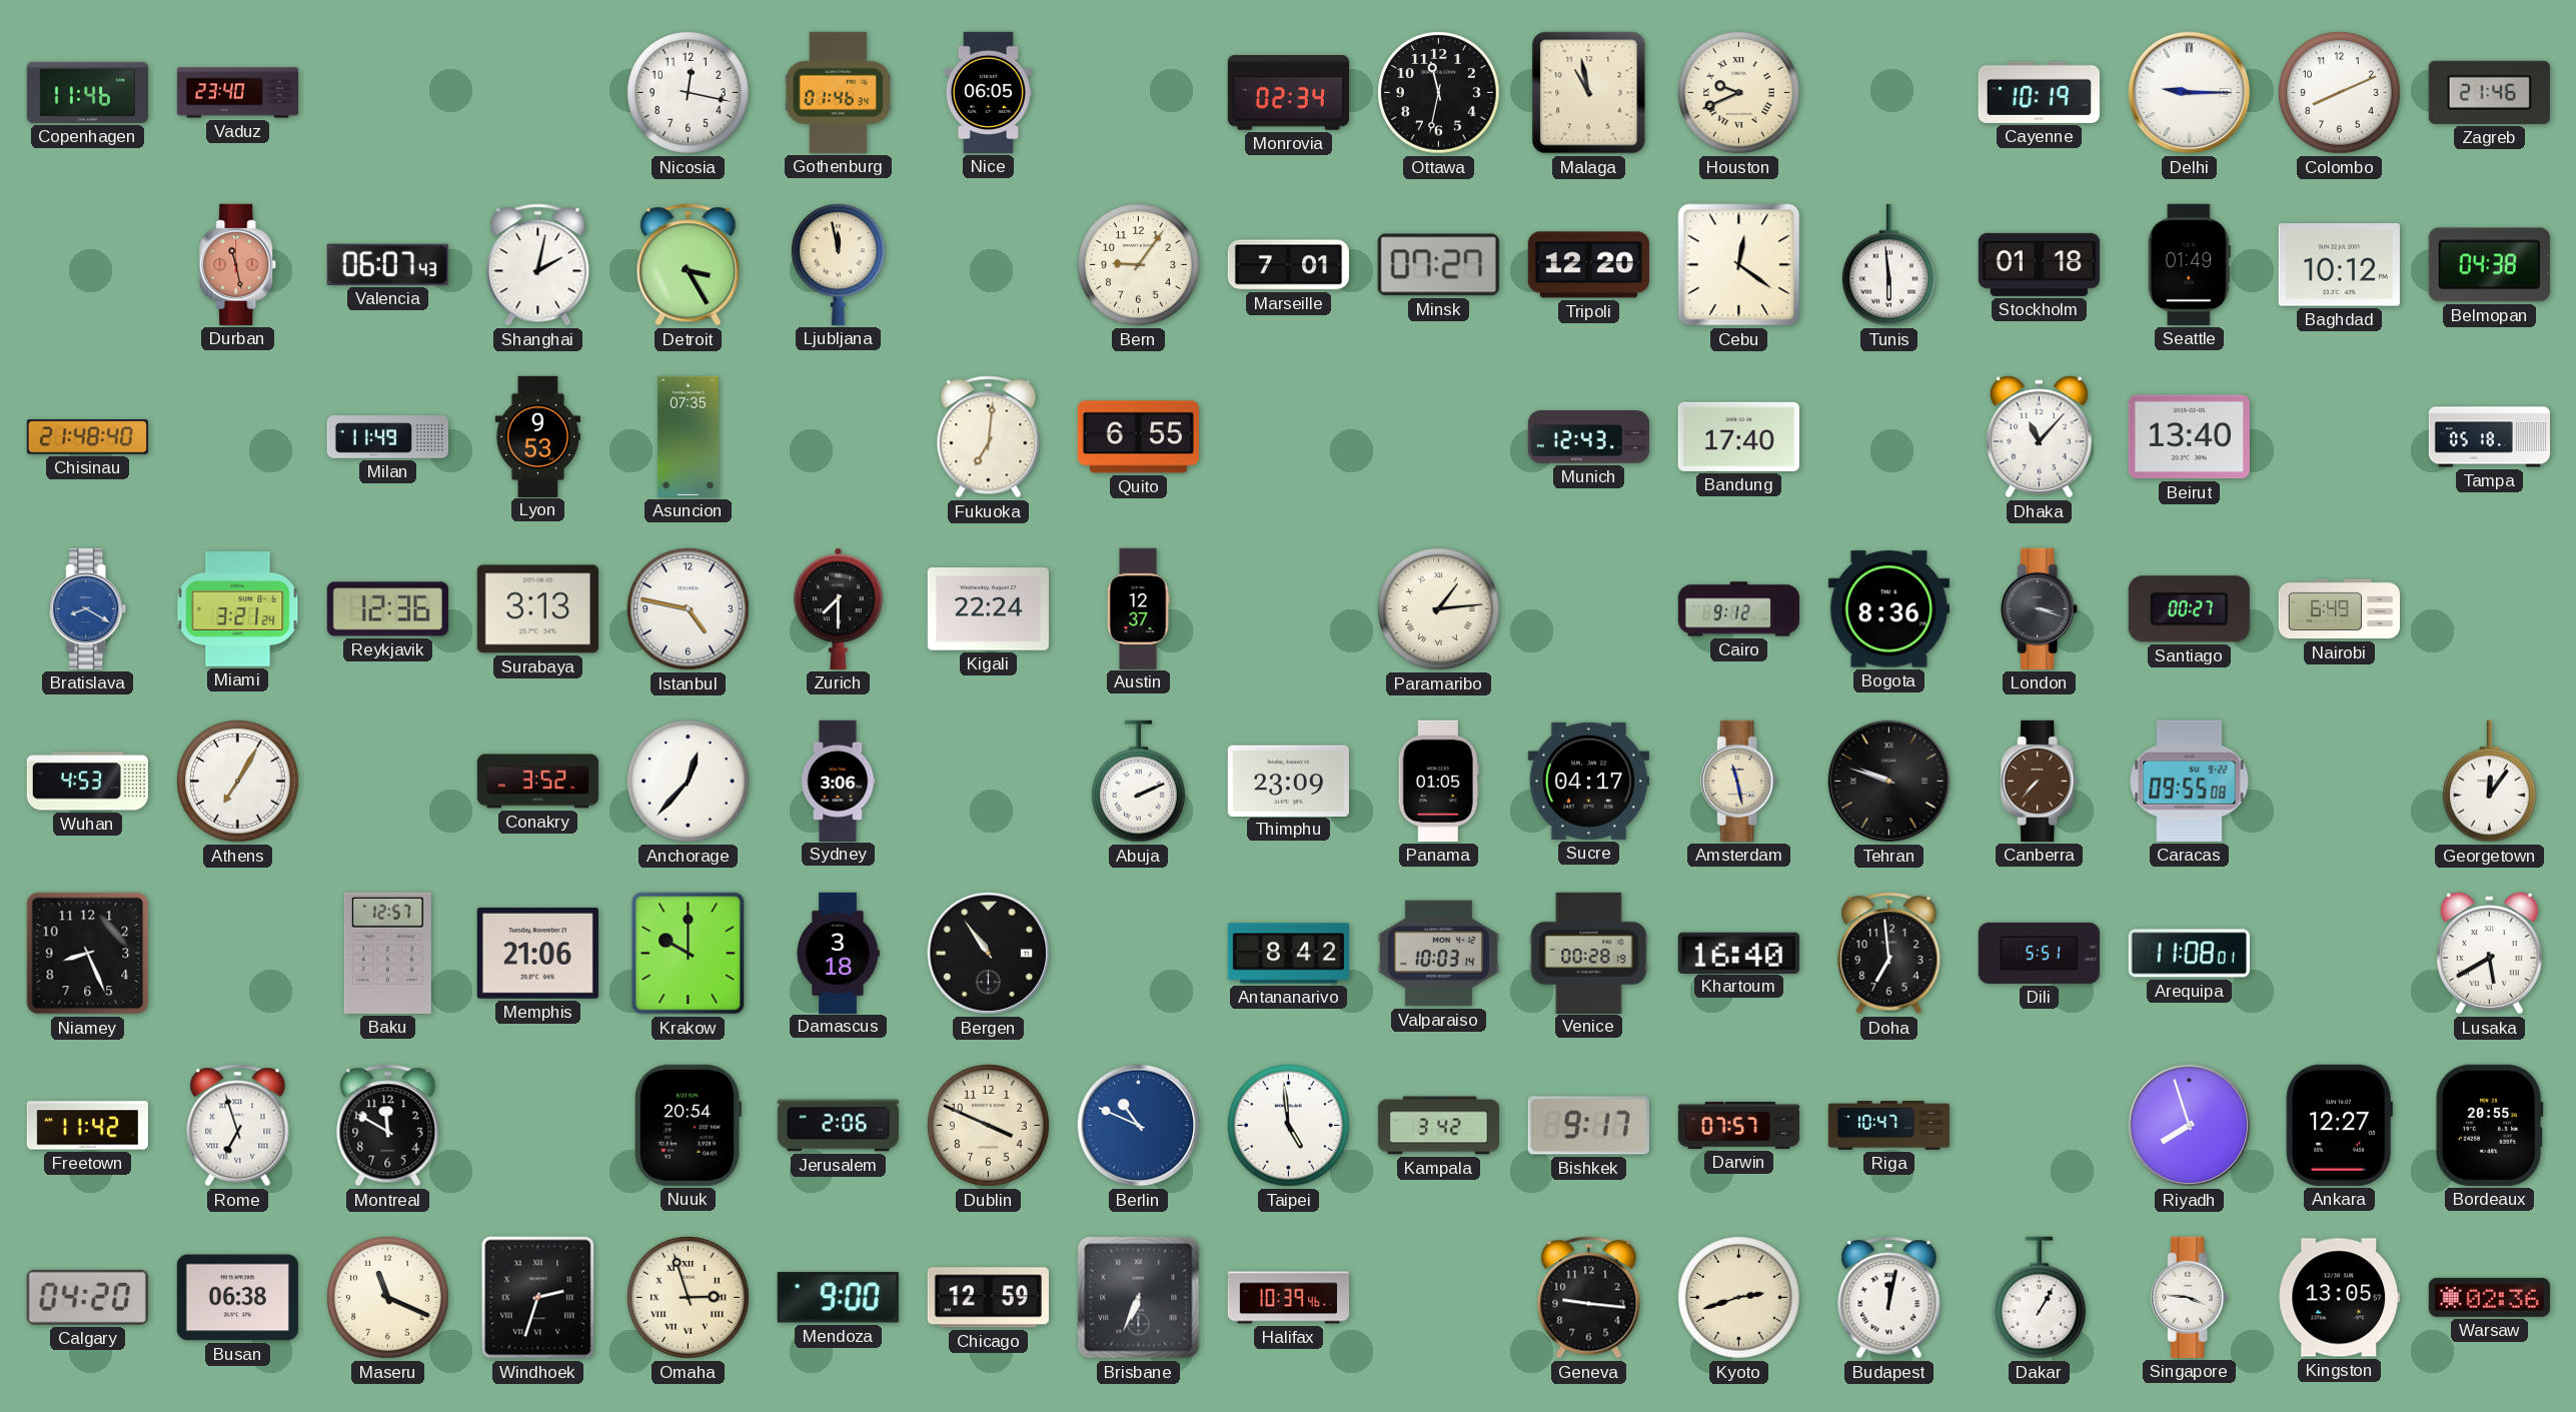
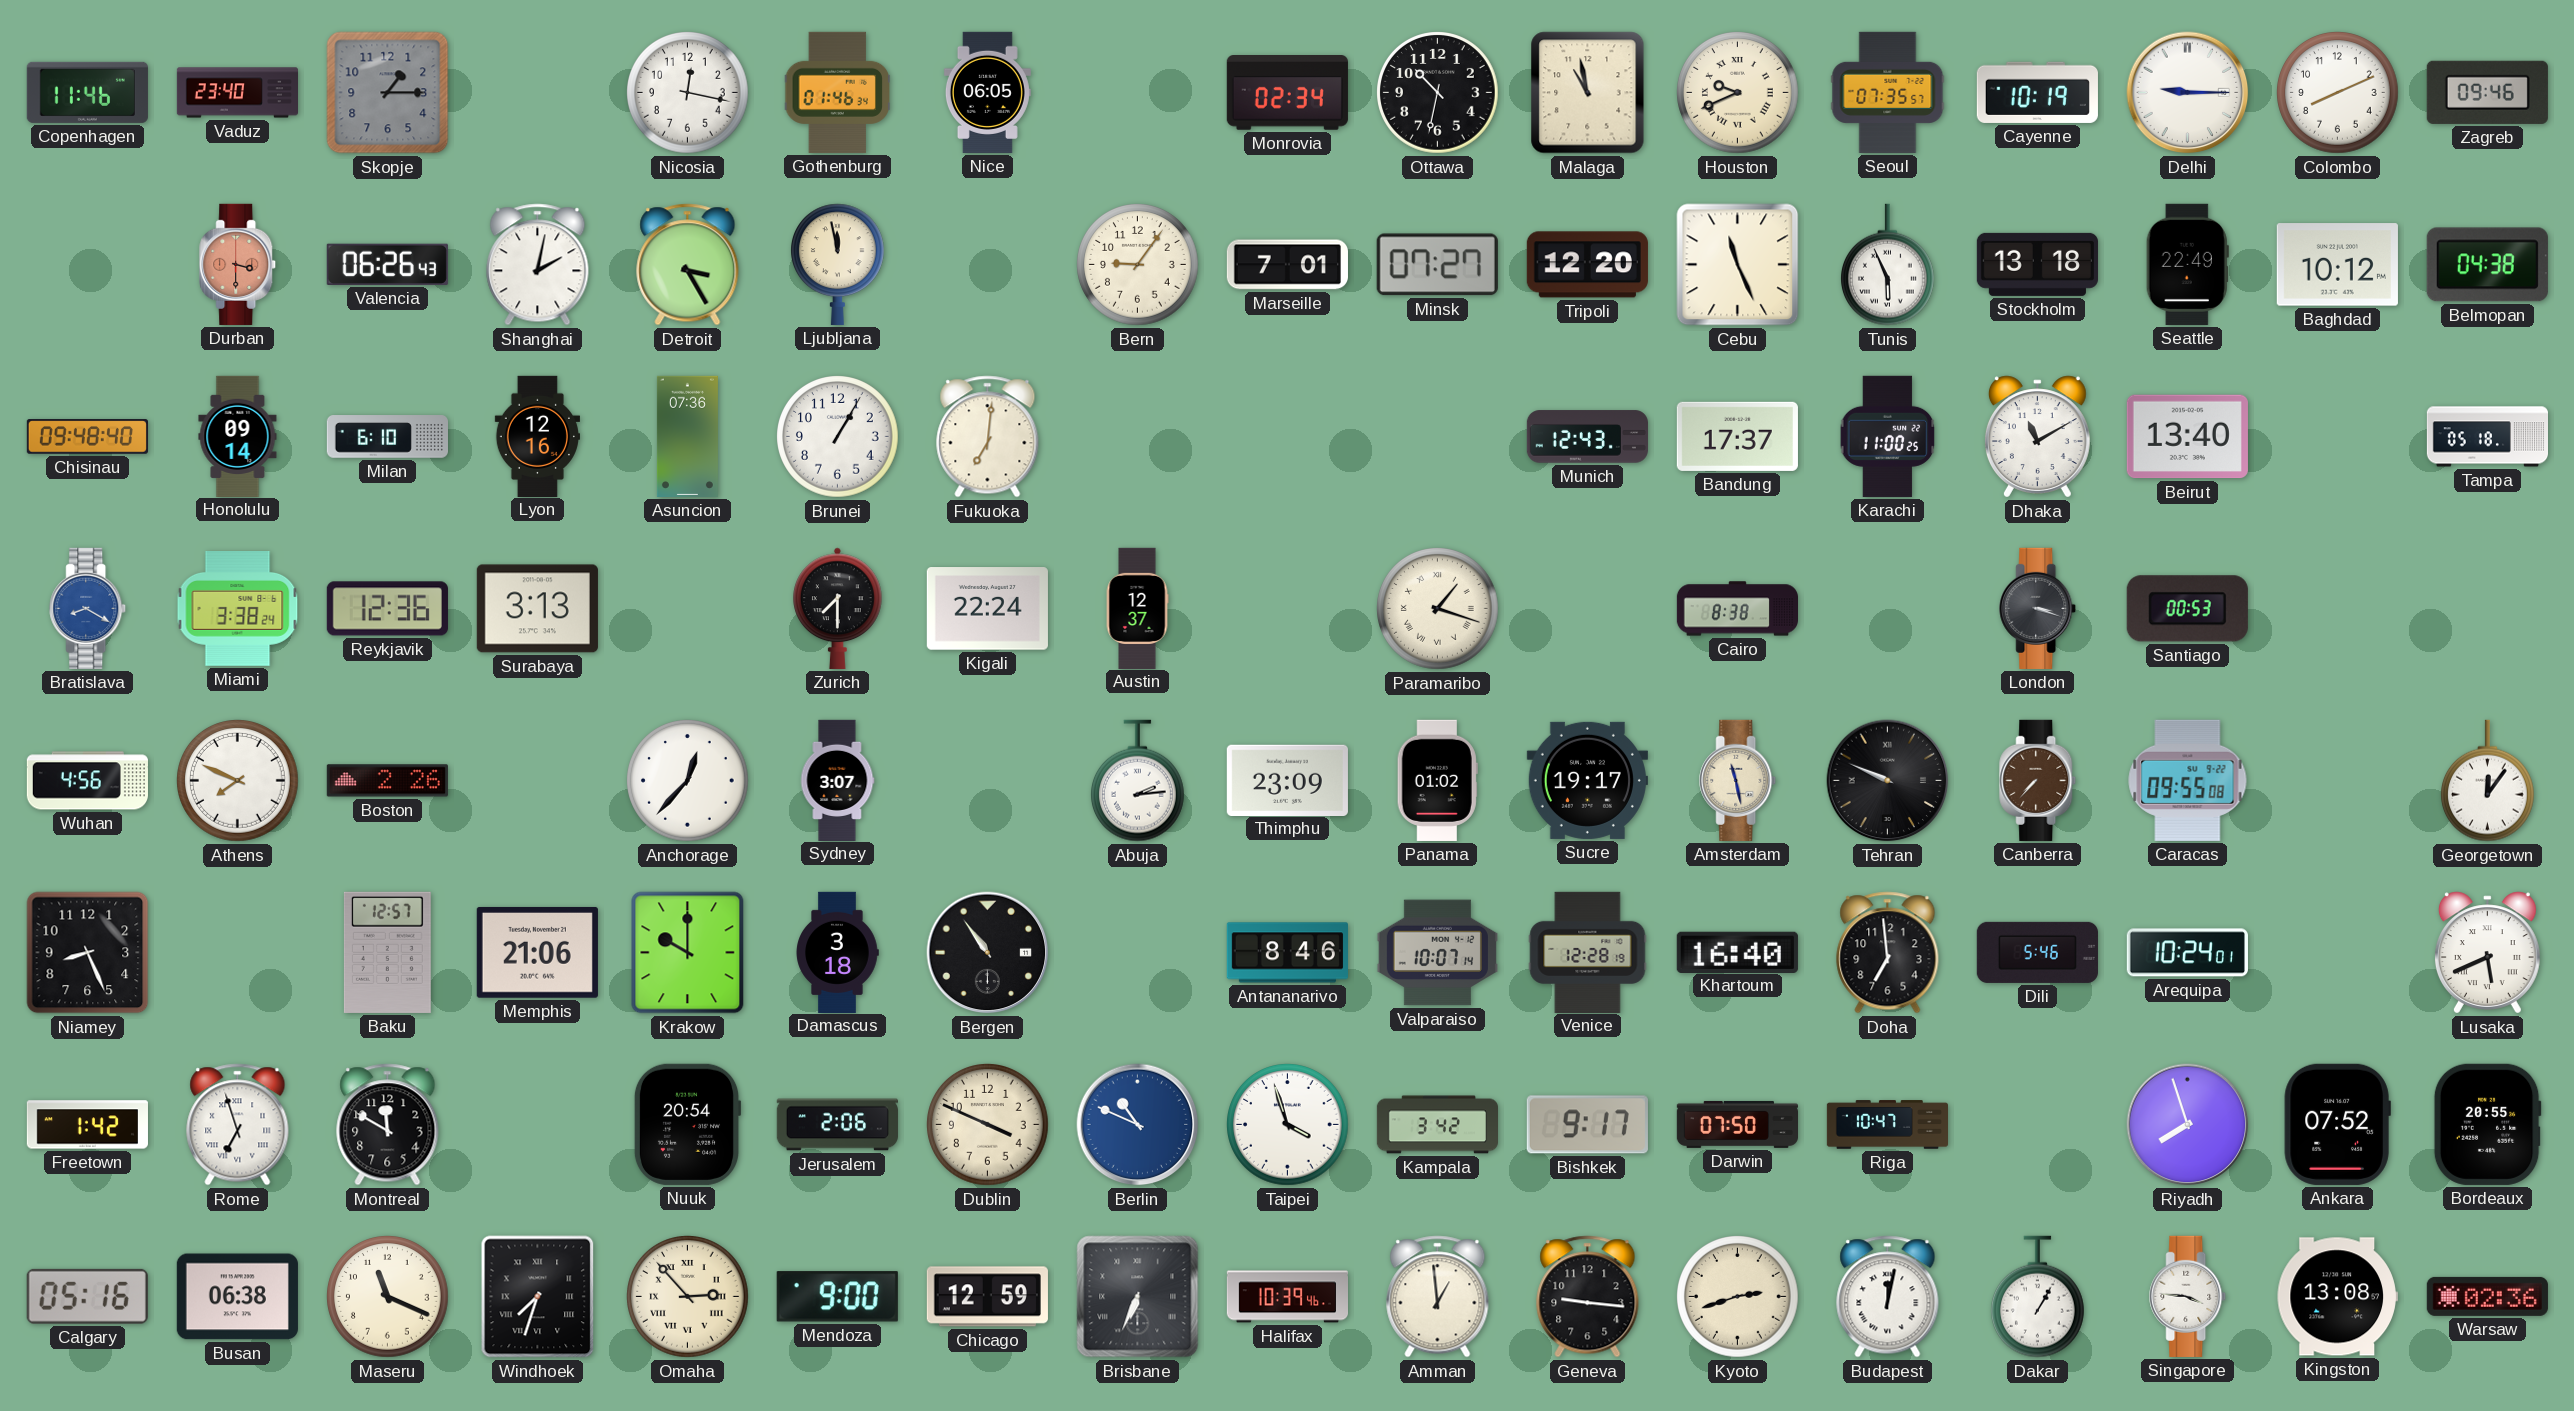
Skopje: none -> 1:15 (388, 93)
Ottawa: 11:32 -> 10:32 (1438, 93)
Seoul: none -> 07:35 (1888, 92)
Zagreb: 21:46 -> 09:46 (2487, 92)
Durban: 11:28 -> 3:30 (238, 264)
Valencia: 06:07 -> 06:26 (387, 264)
Cebu: 12:21 -> 11:26 (1738, 265)
Tunis: 5:59 -> 5:56 (1887, 265)
Stockholm: 01:18 -> 13:18 (2037, 264)
Seattle: 01:49 -> 22:49 (2187, 264)
Chisinau: 21:48 -> 09:48 (87, 437)
Honolulu: none -> 09:14 (238, 436)
Milan: 11:49 -> 6:10 (387, 437)
Lyon: 9:53 -> 12:16 (537, 436)
Asuncion: 07:35 -> 07:36 (687, 436)
Brunei: none -> 1:05 (838, 437)
Quito: 6:55 -> none (1138, 437)
Bandung: 17:40 -> 17:37 (1737, 436)
Karachi: none -> 11:00 (1888, 436)
Dhaka: 11:07 -> 11:10 (2037, 437)
Miami: 3:21 -> 3:38 (238, 609)
Istanbul: 4:47 -> none (689, 609)
Paramaribo: 1:14 -> 1:18 (1438, 609)
Cairo: 9:12 -> 8:38 (1737, 609)
Bogota: 8:36 -> none (1888, 609)
Santiago: 00:27 -> 00:53 (2187, 609)
Nairobi: 6:49 -> none (2339, 609)
Wuhan: 4:53 -> 4:56 (87, 781)
Athens: 7:05 -> 7:49 (238, 781)
Boston: none -> 2:26 (387, 781)
Conakry: 3:52 -> none (537, 782)
Sydney: 3:06 -> 3:07 (837, 780)
Abuja: 2:11 -> 2:14 (1137, 781)
Panama: 01:05 -> 01:02 (1437, 780)
Sucre: 04:17 -> 19:17 (1587, 780)
Tehran: 9:48 -> 9:49 (1888, 781)
Antananarivo: 8:42 -> 8:46 (1287, 953)
Valparaiso: 10:03 -> 10:07 (1437, 953)
Venice: 00:28 -> 12:28 (1588, 952)
Dili: 5:51 -> 5:46 (2037, 952)
Arequipa: 11:08 -> 10:24 (2187, 953)
Lusaka: 5:40 -> 5:41 (2487, 953)
Freetown: 11:42 -> 1:42 (87, 1125)
Taipei: 4:59 -> 3:57 (1288, 1125)
Darwin: 07:57 -> 07:50 (1737, 1124)
Ankara: 12:27 -> 07:52 (2337, 1124)
Calgary: 04:20 -> 05:16 (87, 1296)
Windhoek: 2:33 -> 7:33 (538, 1297)
Omaha: 2:57 -> 2:53 (688, 1297)
Amman: none -> 12:59 (1438, 1297)
Kingston: 13:05 -> 13:08 (2337, 1297)
